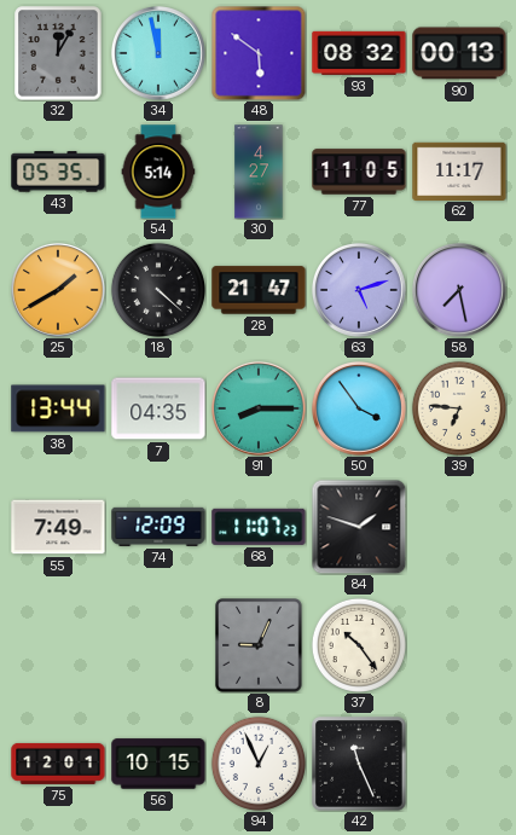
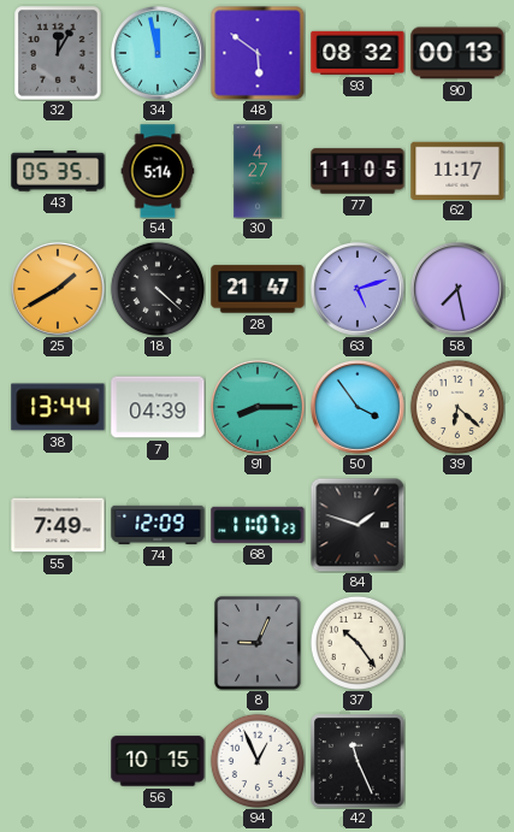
7: 04:35 -> 04:39 (158, 407)
39: 6:46 -> 6:22 (457, 407)
75: 12:01 -> none (58, 764)
